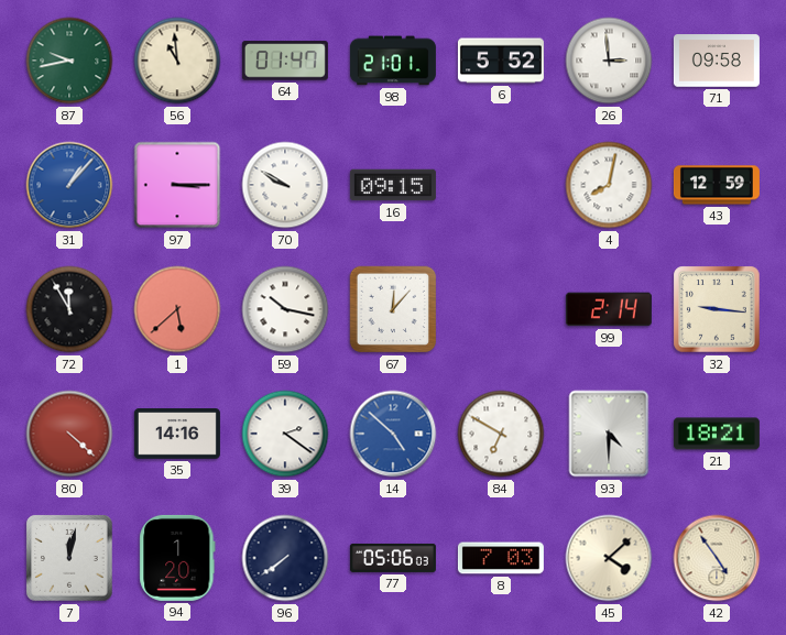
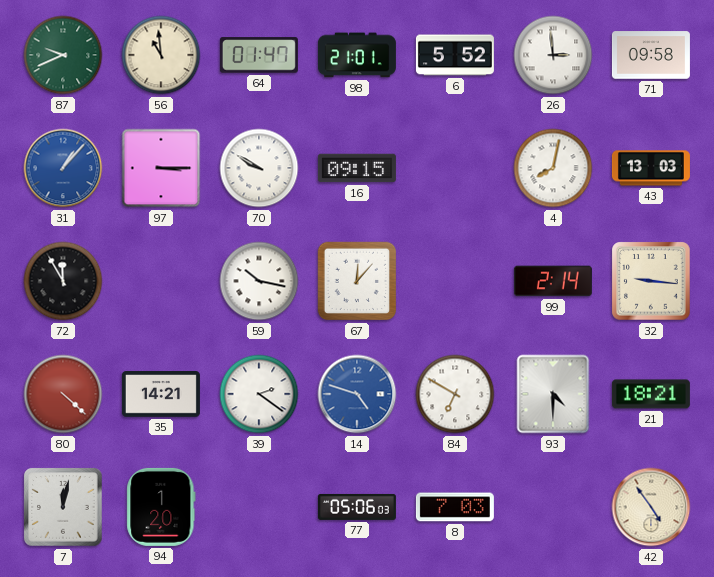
87: 9:43 -> 9:41 (63, 55)
43: 12:59 -> 13:03 (651, 168)
1: 5:38 -> none (177, 309)
35: 14:16 -> 14:21 (161, 394)
14: 4:52 -> 4:48 (357, 394)
96: 7:39 -> none (285, 558)
45: 4:08 -> none (609, 558)
